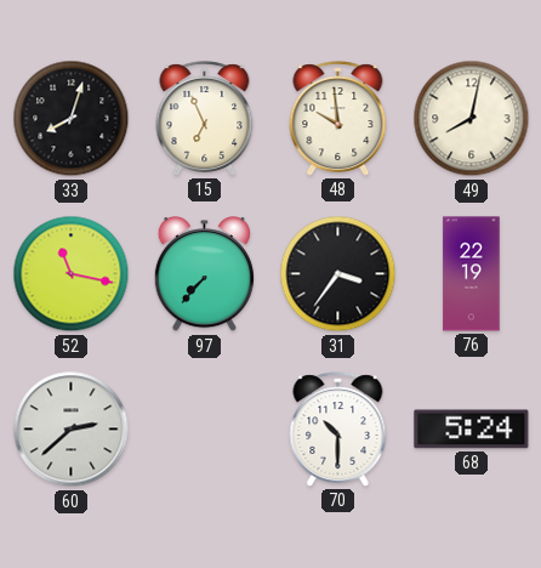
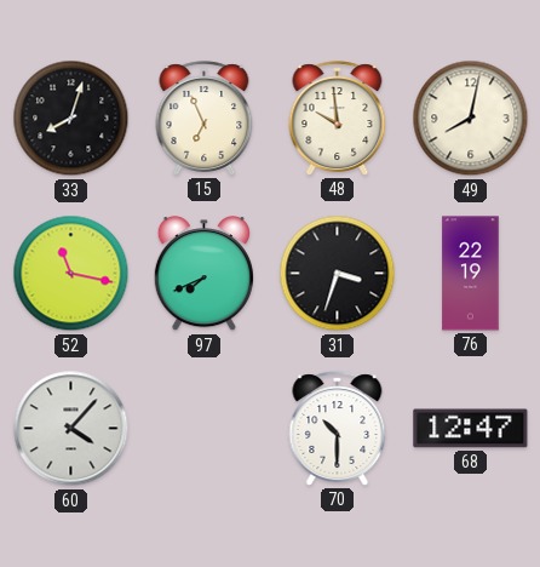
97: 7:37 -> 7:41 (203, 274)
31: 3:36 -> 3:33 (338, 274)
60: 2:38 -> 4:07 (71, 429)
68: 5:24 -> 12:47 (471, 429)
